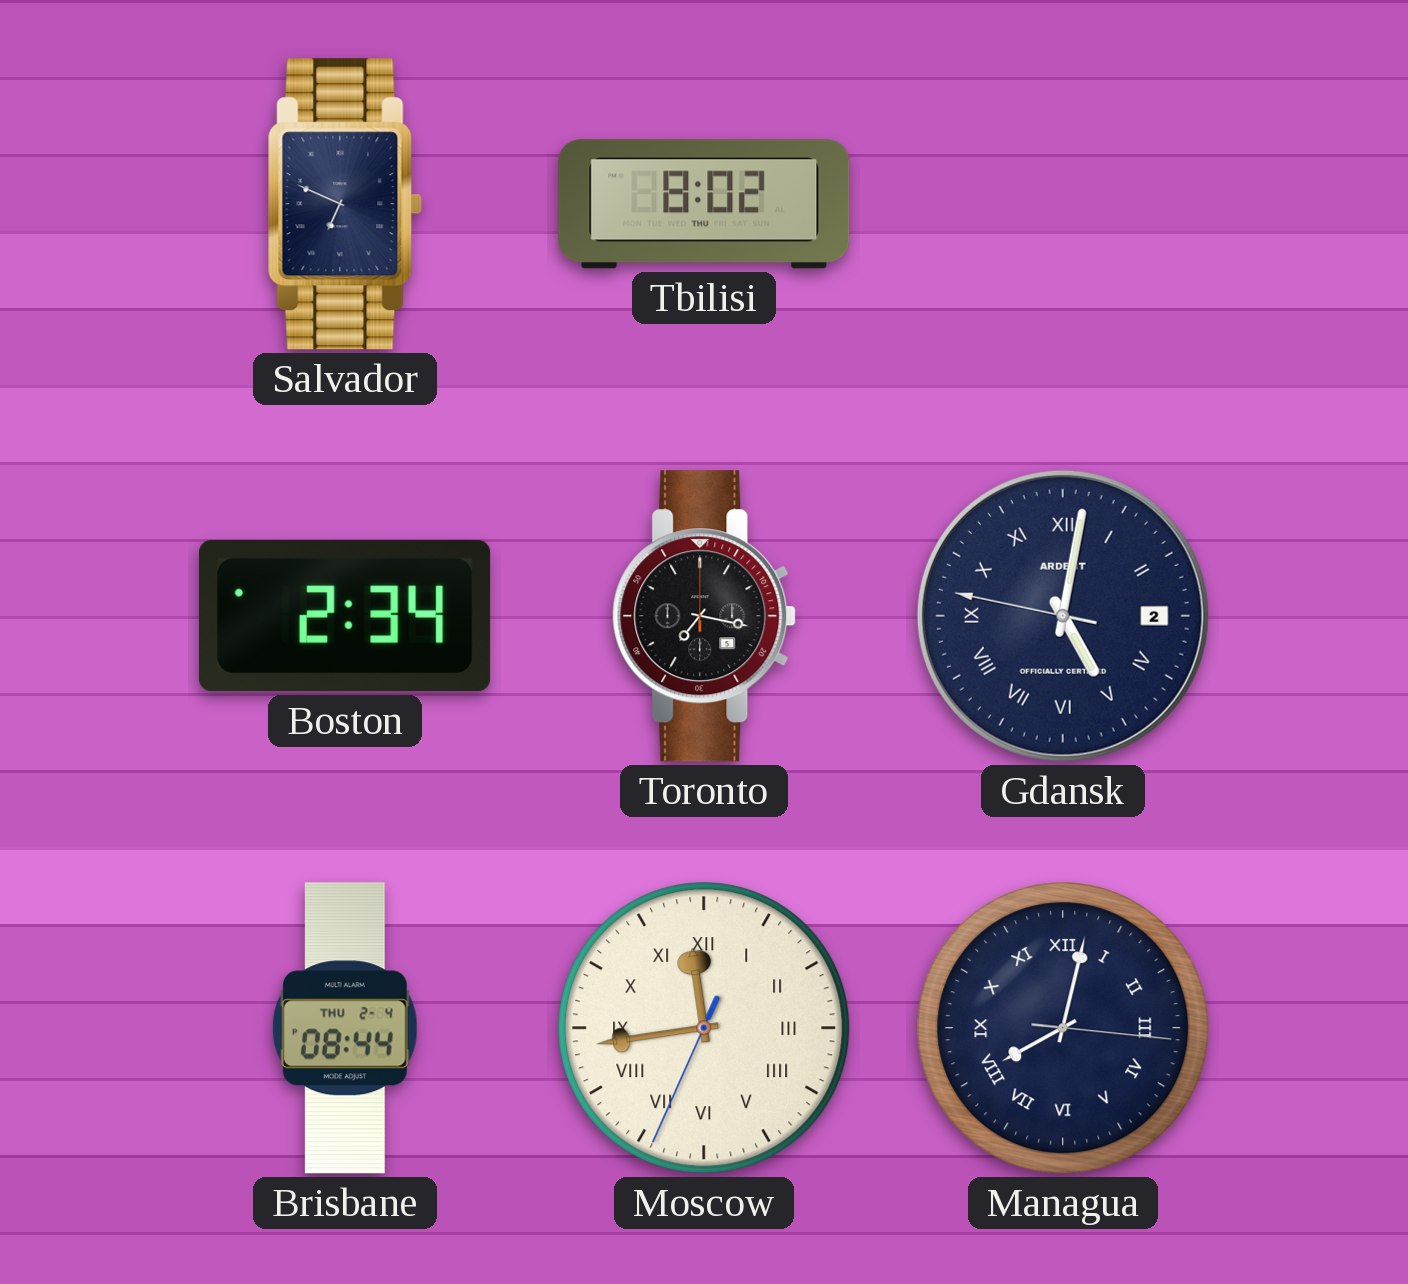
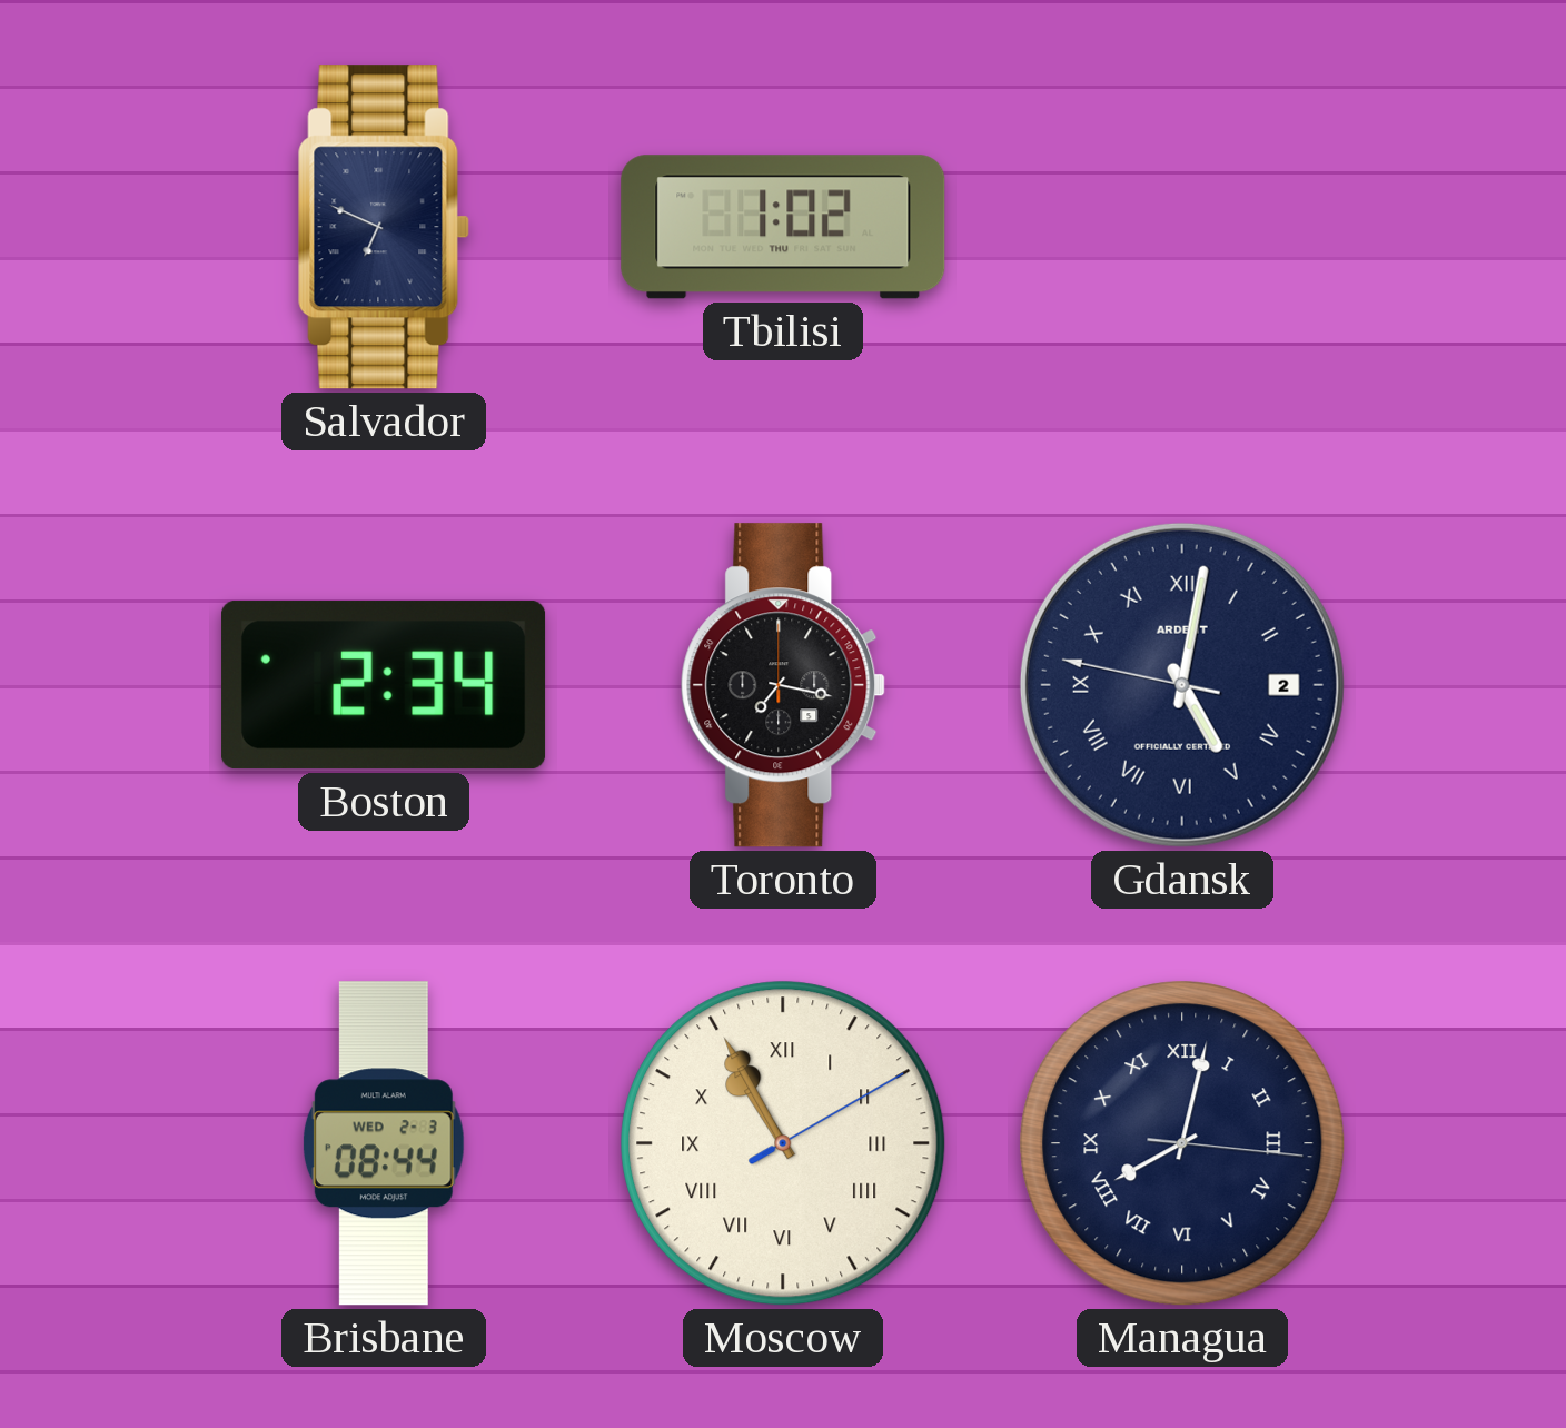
Tbilisi: 8:02 -> 1:02 (783, 227)
Brisbane date: THU 2-4 -> WED 2-3 (384, 1143)
Moscow: 11:43 -> 10:55 (783, 1143)
